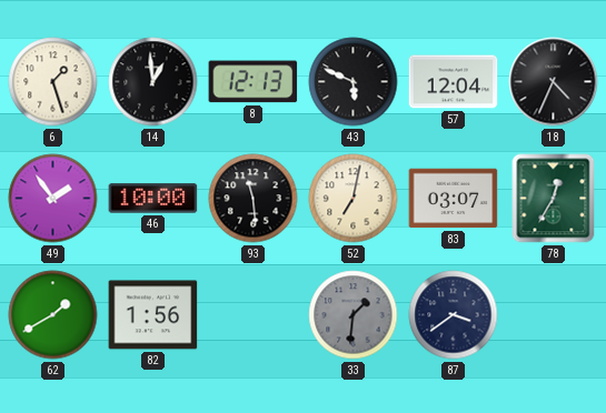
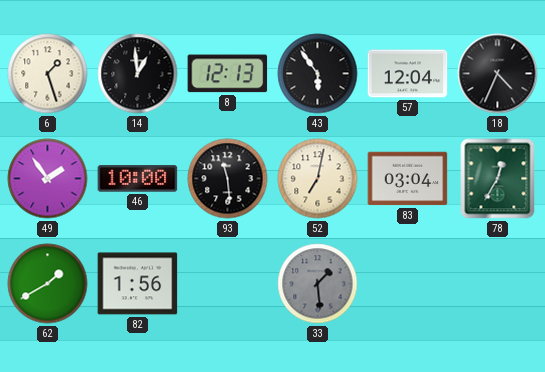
43: 5:49 -> 5:54 (318, 74)
83: 03:07 -> 03:04 (408, 179)
33: 1:31 -> 1:29 (318, 284)
87: 3:39 -> none (454, 315)
